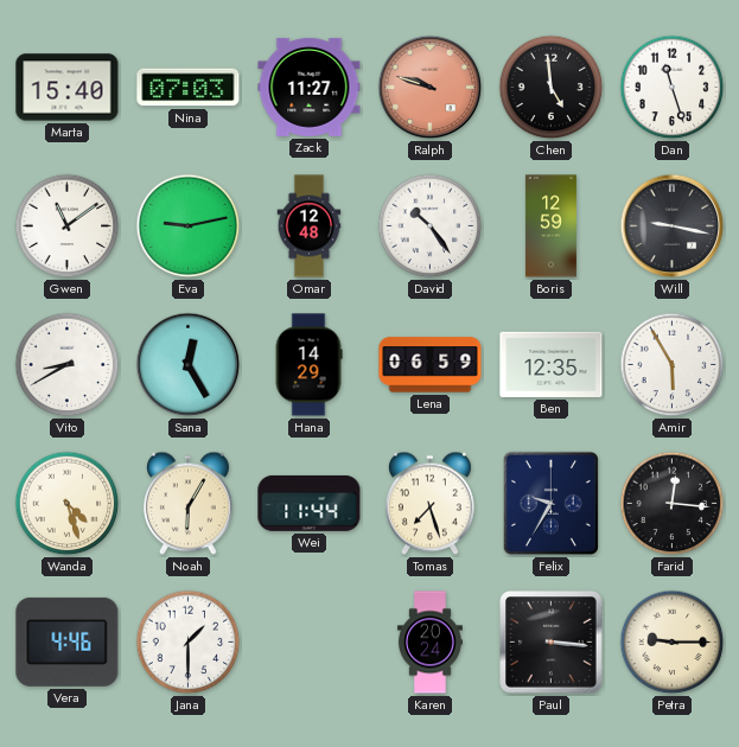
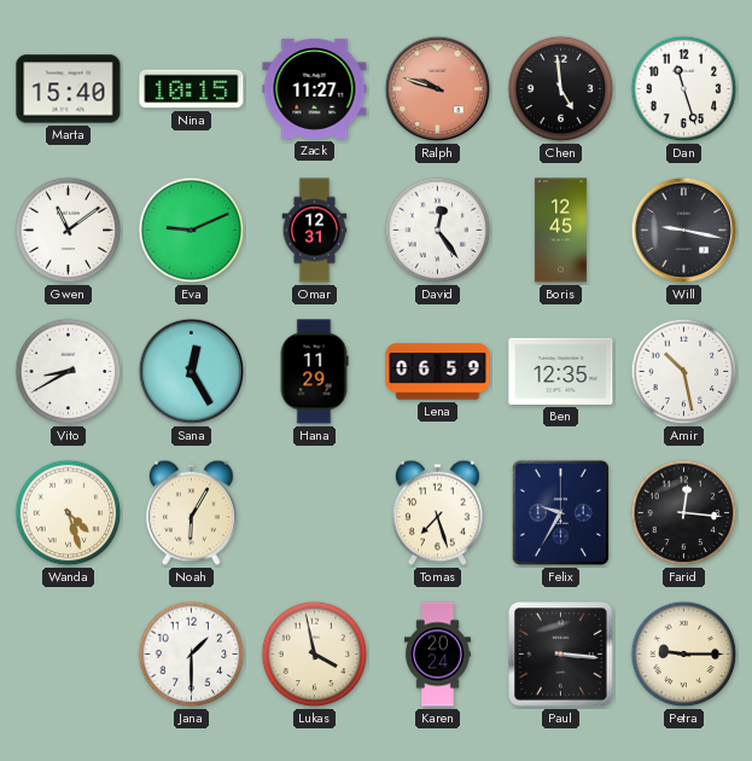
Nina: 07:03 -> 10:15 (192, 89)
Eva: 9:13 -> 9:11 (192, 231)
Omar: 12:48 -> 12:31 (315, 231)
David: 10:24 -> 12:24 (438, 231)
Boris: 12:59 -> 12:45 (560, 231)
Hana: 14:29 -> 11:29 (314, 372)
Amir: 5:55 -> 10:28 (684, 372)
Wei: 11:44 -> none (310, 503)
Vera: 4:46 -> none (68, 641)
Lukas: none -> 3:58 (315, 655)
